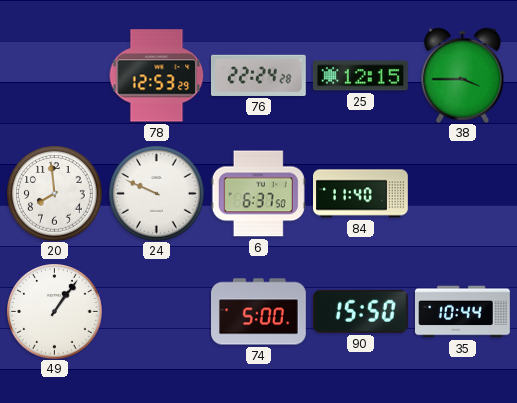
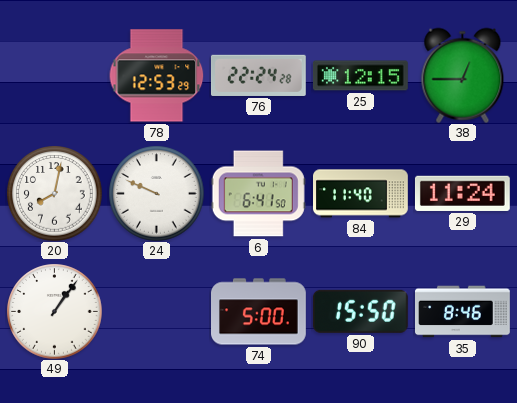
38: 3:45 -> 12:45 (463, 75)
20: 7:59 -> 8:02 (54, 193)
6: 6:37 -> 6:41 (258, 194)
29: none -> 11:24 (462, 193)
35: 10:44 -> 8:46 (463, 312)
